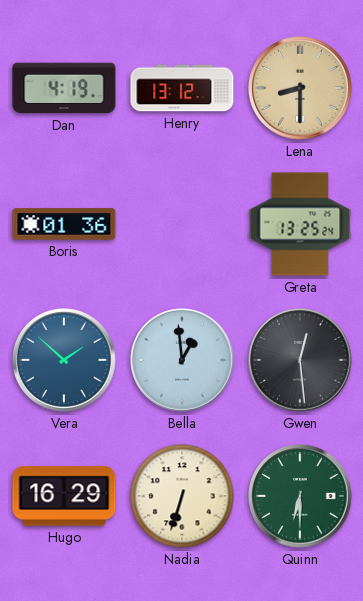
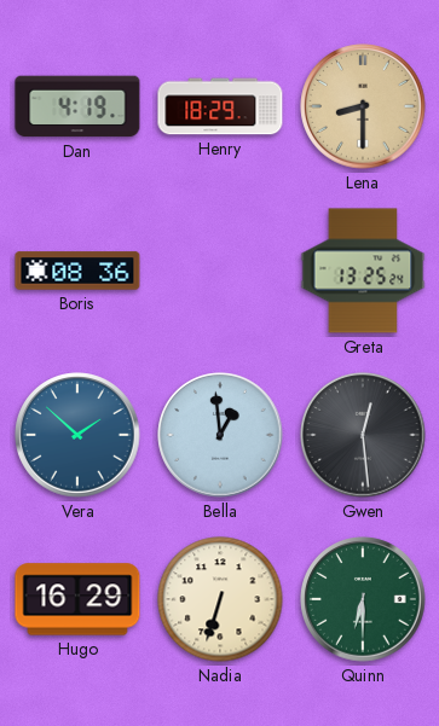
Henry: 13:12 -> 18:29 (220, 106)
Boris: 01:36 -> 08:36 (77, 271)
